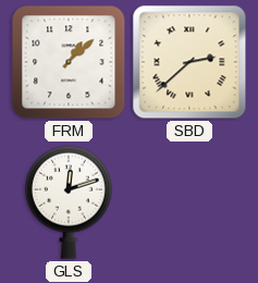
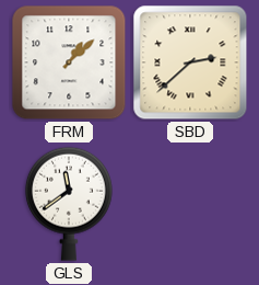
GLS: 12:12 -> 11:39 (69, 204)
